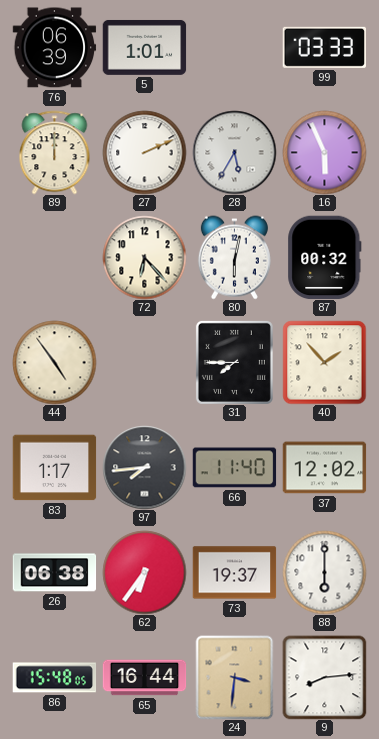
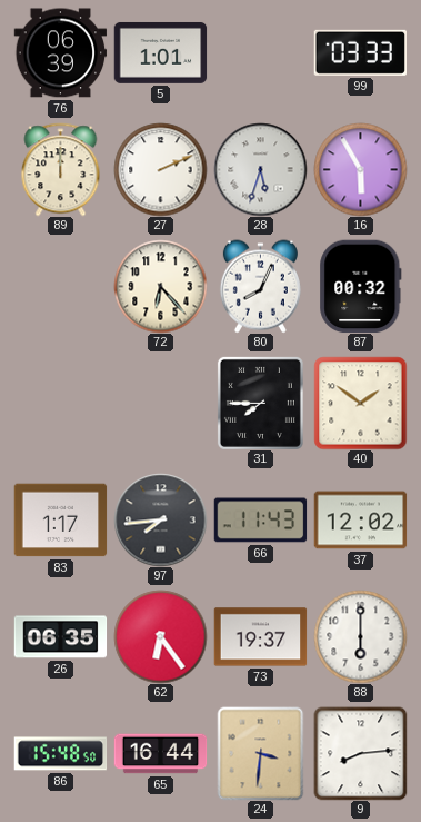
28: 5:35 -> 5:33 (260, 169)
16: 5:56 -> 5:55 (360, 169)
80: 6:02 -> 8:04 (260, 286)
44: 4:54 -> none (54, 362)
40: 1:53 -> 1:51 (360, 403)
66: 11:40 -> 11:43 (260, 521)
26: 06:38 -> 06:35 (60, 637)
62: 6:36 -> 6:24 (160, 636)
86: 15:48:05 -> 15:48:50 (60, 754)
